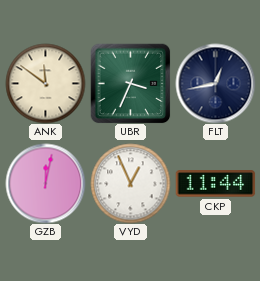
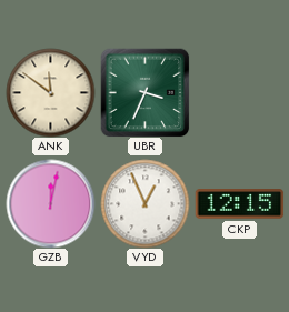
FLT: 12:43 -> none (215, 83)
CKP: 11:44 -> 12:15 (239, 204)
